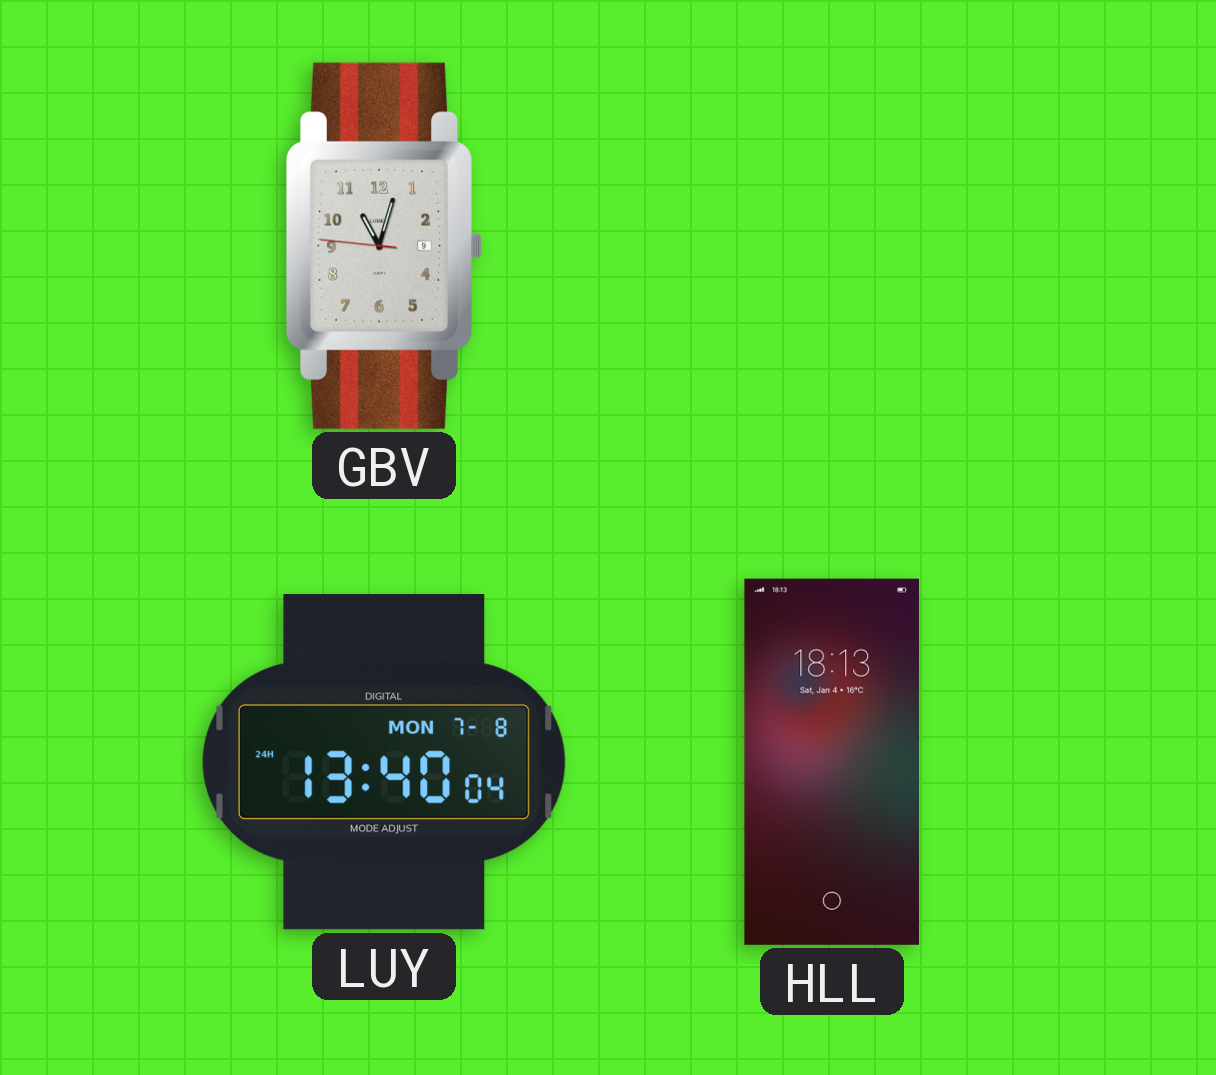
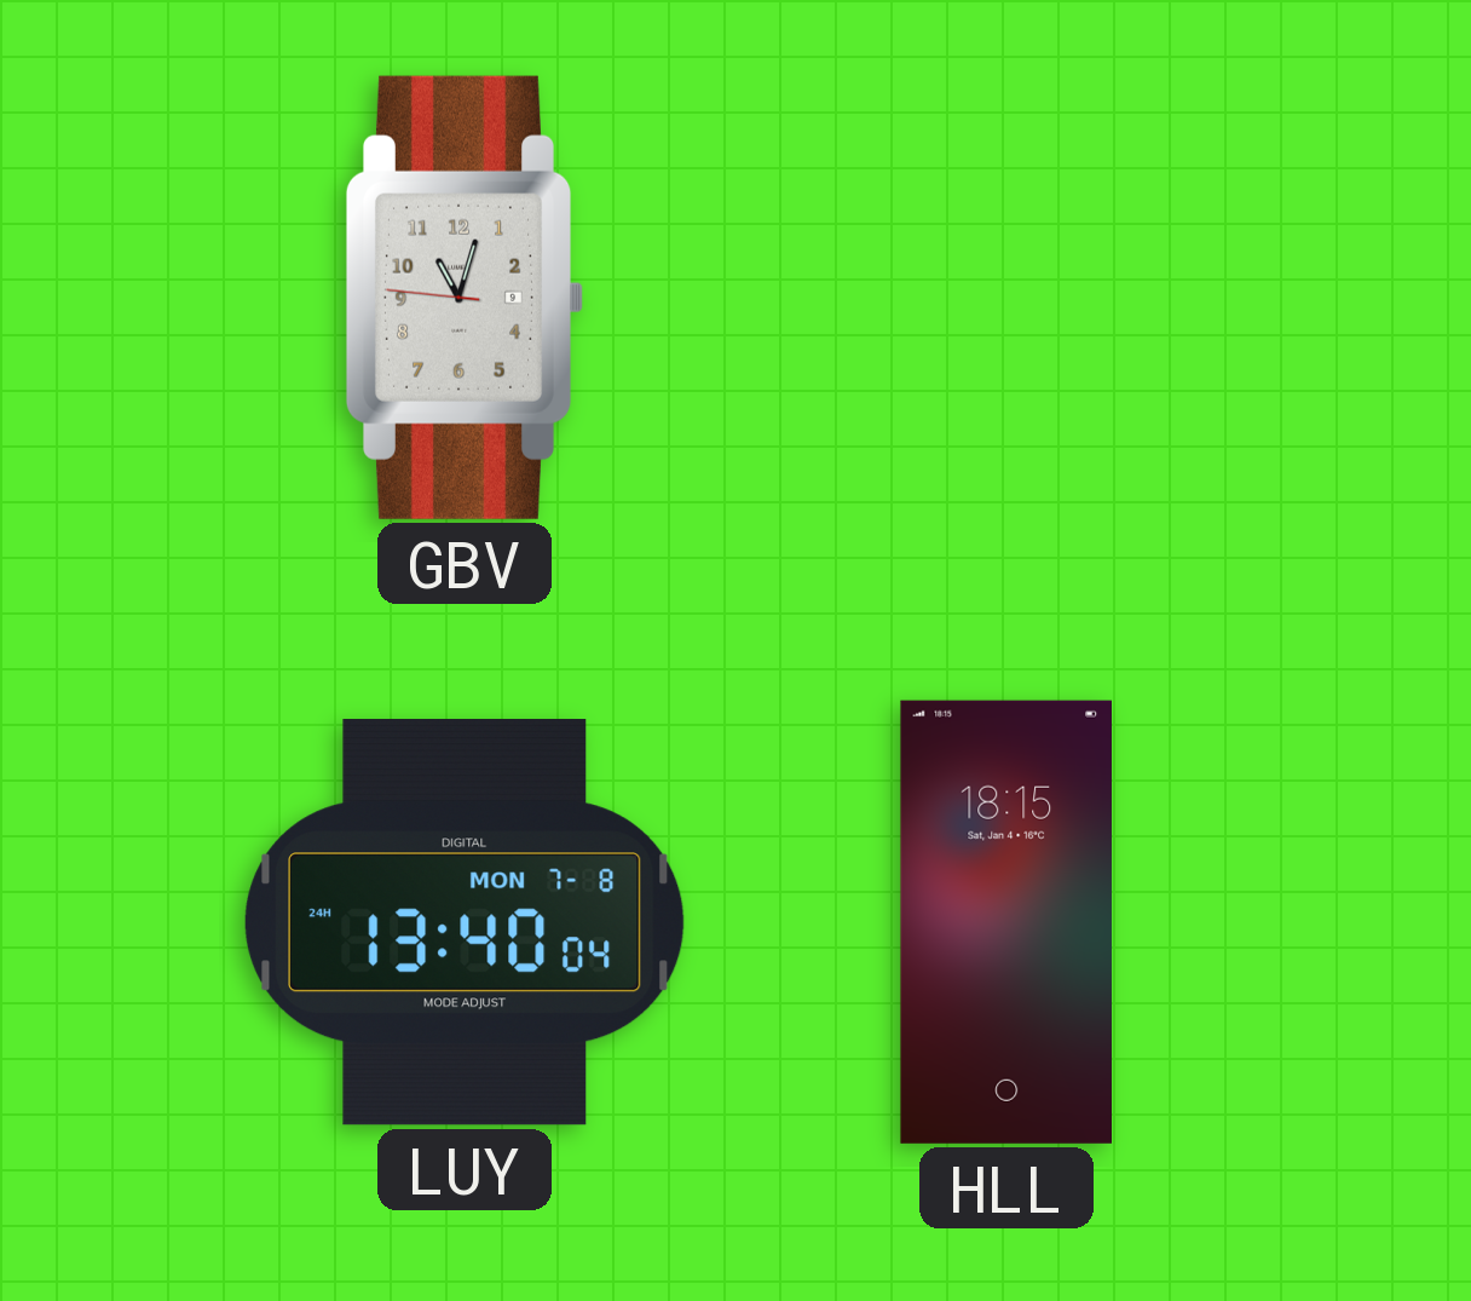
HLL: 18:13 -> 18:15 (1005, 922)
